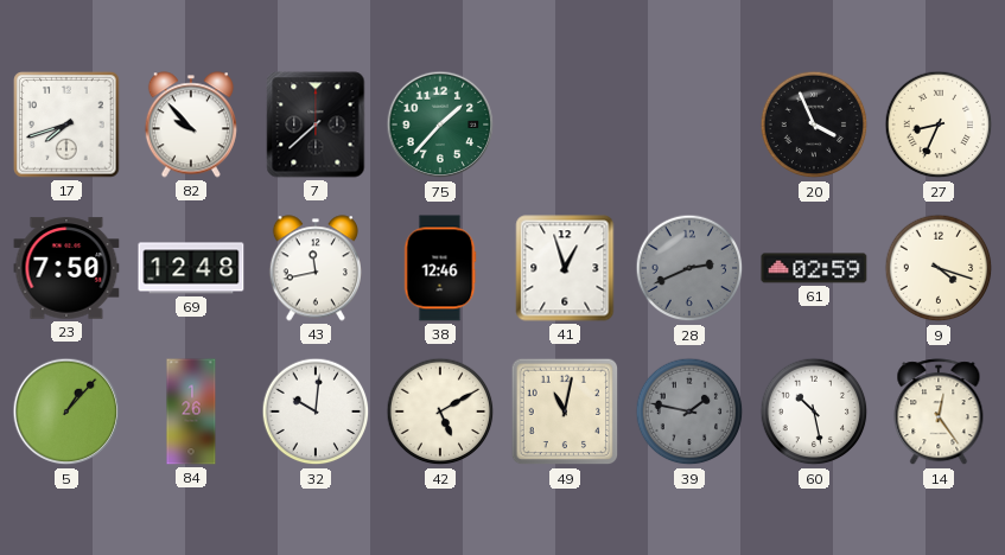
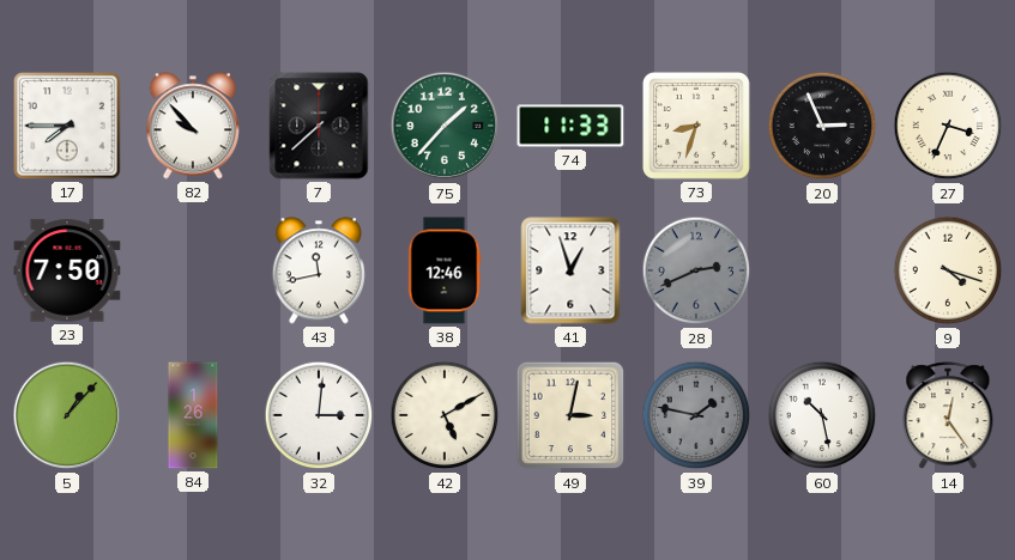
17: 7:42 -> 7:45 (67, 126)
74: none -> 11:33 (570, 126)
73: none -> 8:33 (696, 126)
20: 3:56 -> 2:56 (822, 126)
27: 8:34 -> 3:34 (948, 126)
69: 12:48 -> none (191, 268)
61: 02:59 -> none (814, 268)
32: 10:01 -> 3:01 (319, 415)
49: 11:02 -> 3:02 (570, 415)
